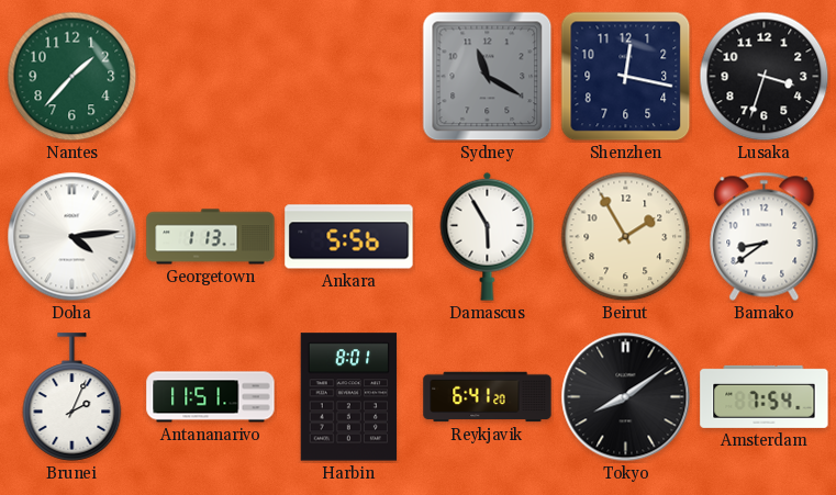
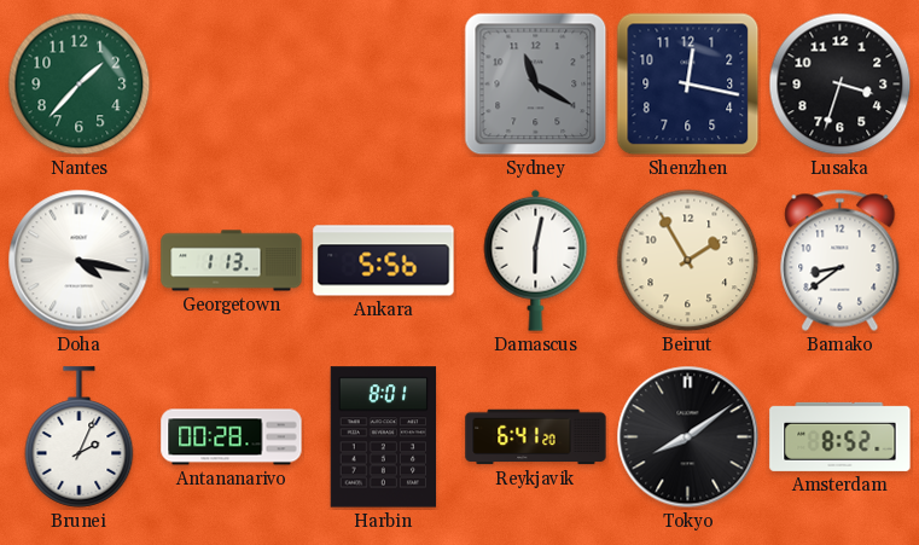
Doha: 4:14 -> 4:17 (80, 261)
Damascus: 5:55 -> 6:02 (536, 260)
Antananarivo: 11:51 -> 00:28 (232, 437)
Amsterdam: 7:54 -> 8:52 (841, 436)
